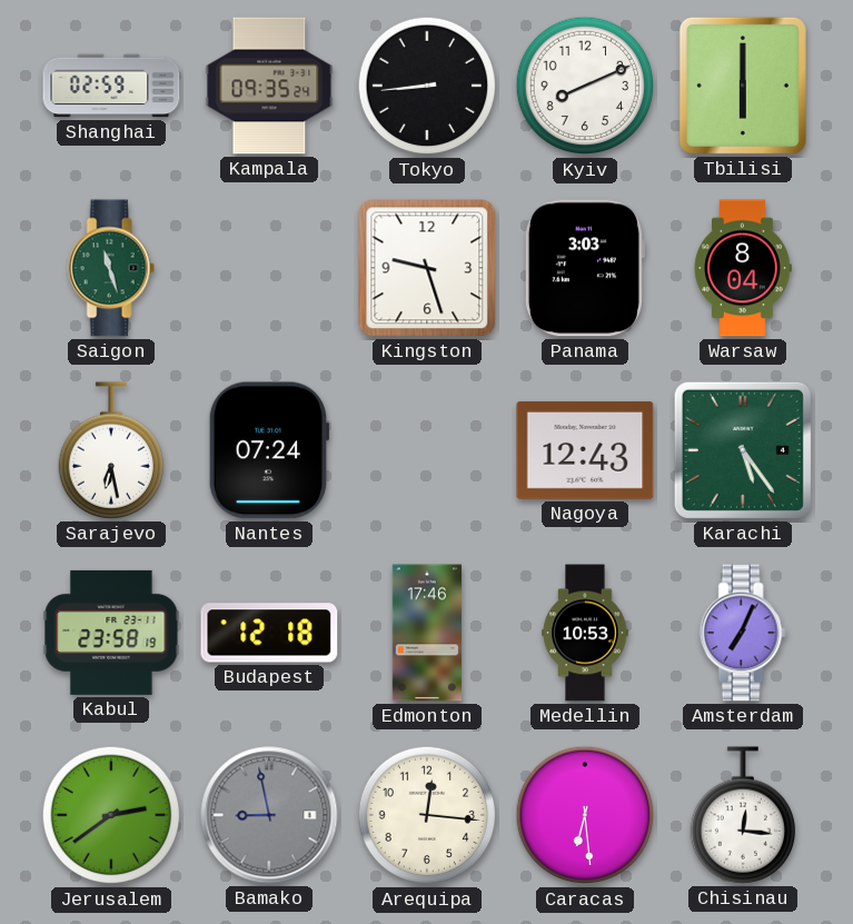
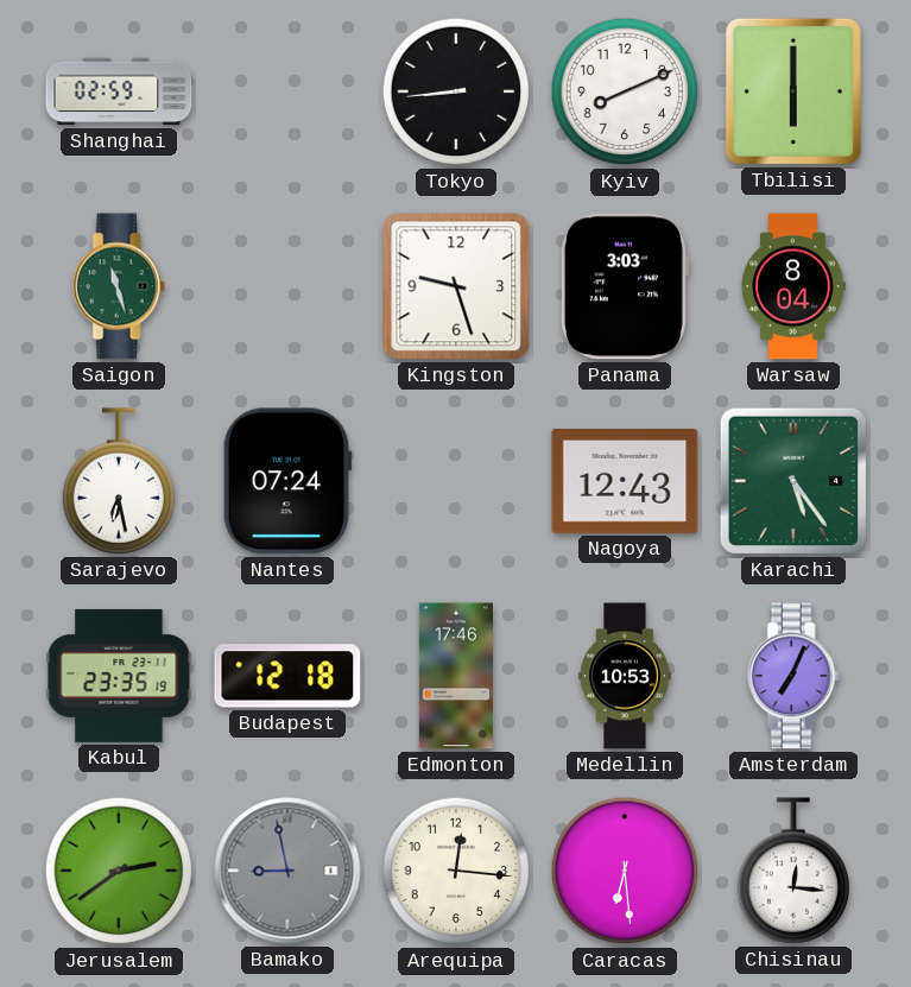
Kampala: 09:35 -> none (269, 86)
Kabul: 23:58 -> 23:35 (119, 676)
